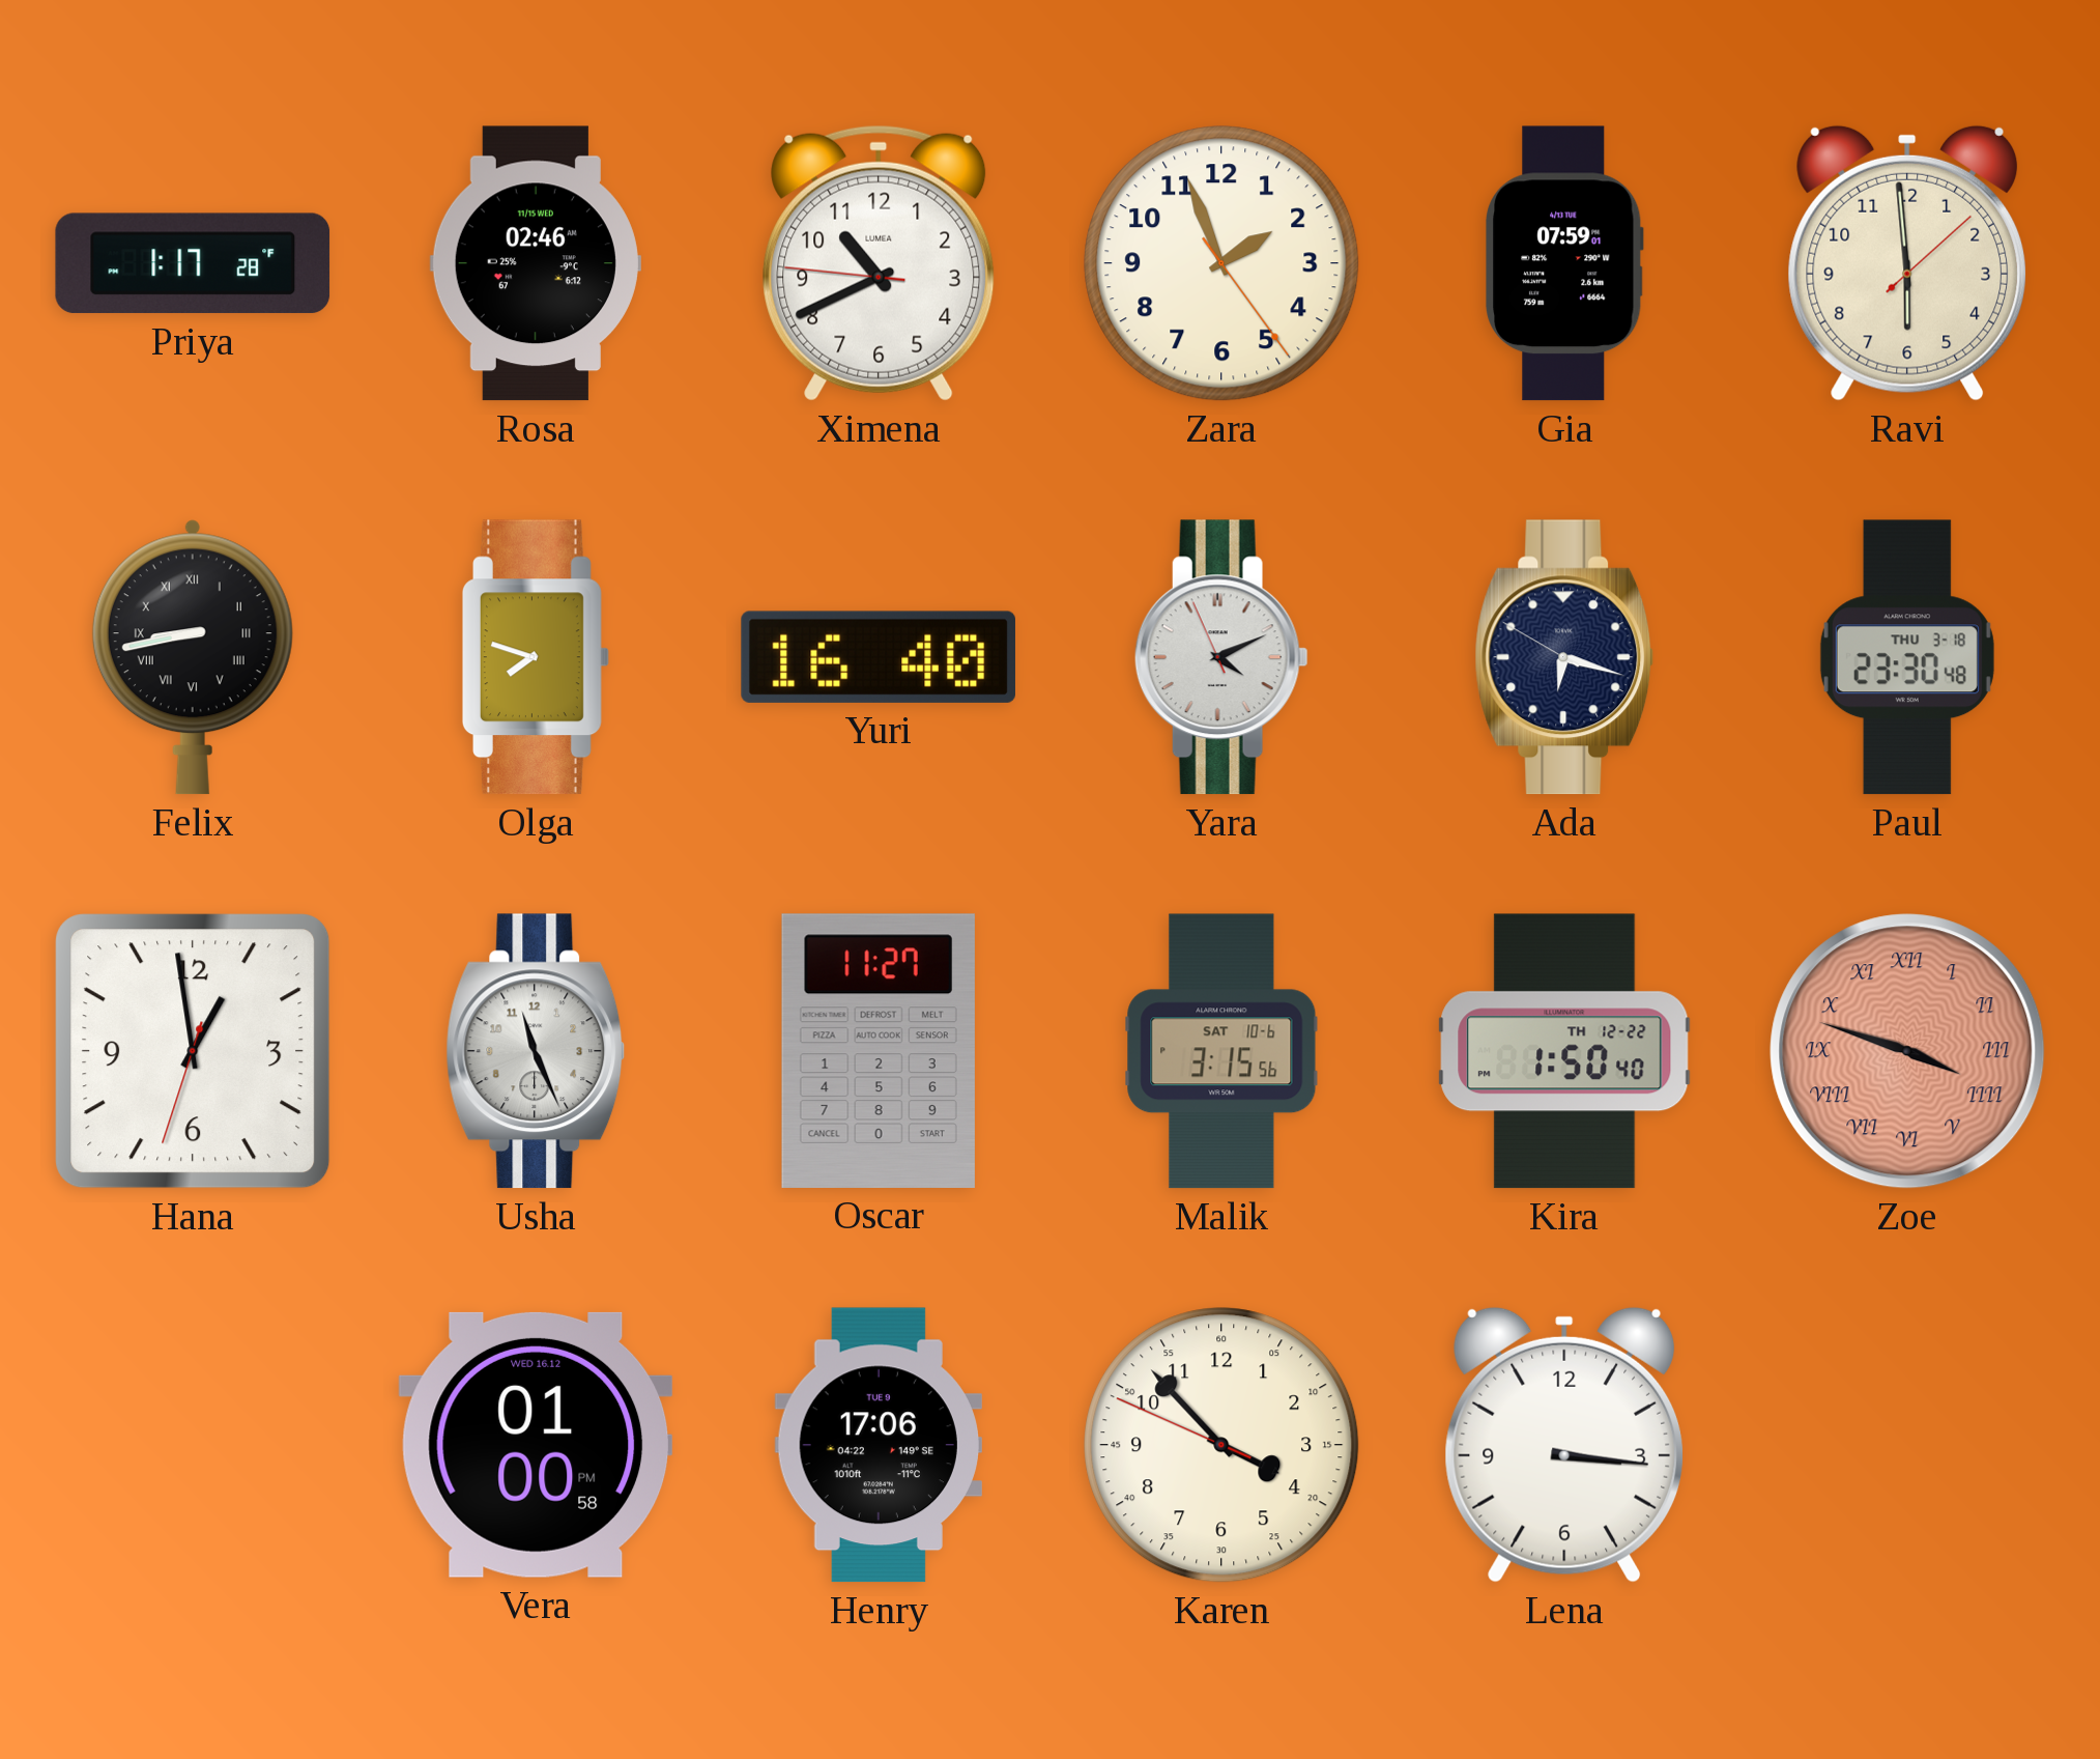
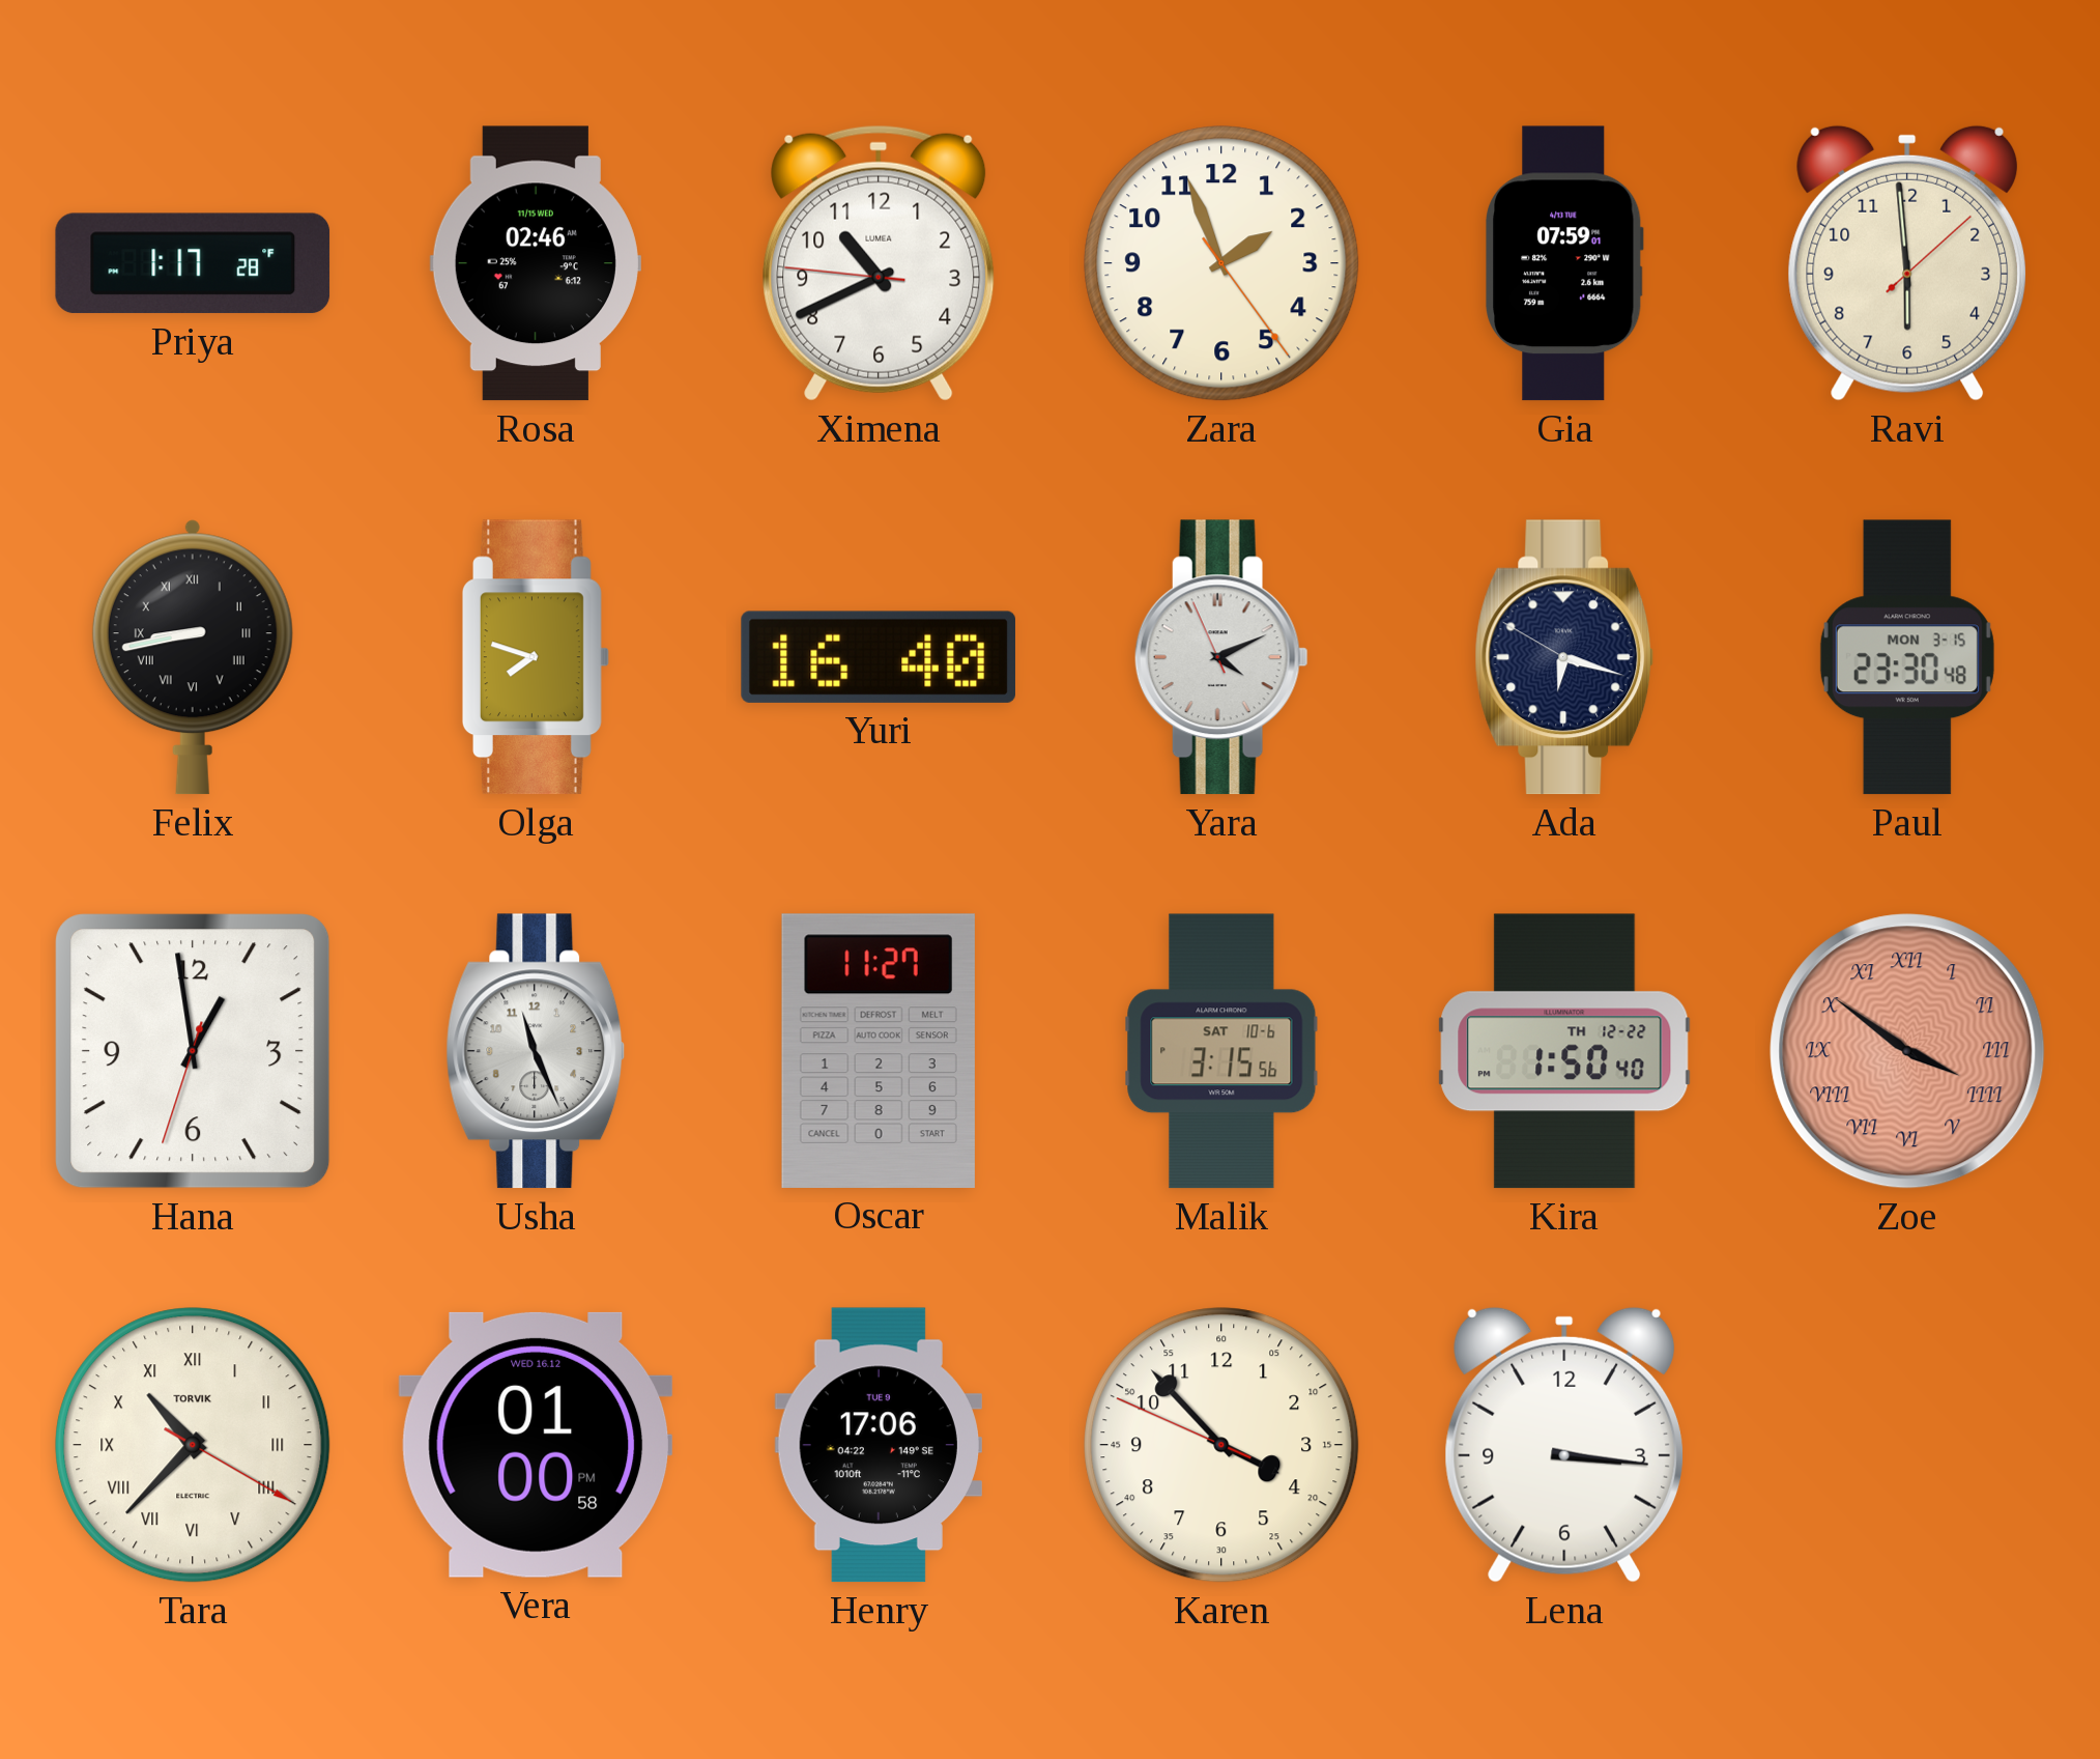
Paul date: THU 3-18 -> MON 3-15 (1907, 657)
Zoe: 3:48 -> 3:51 (1907, 1051)
Tara: none -> 10:37 (193, 1445)
